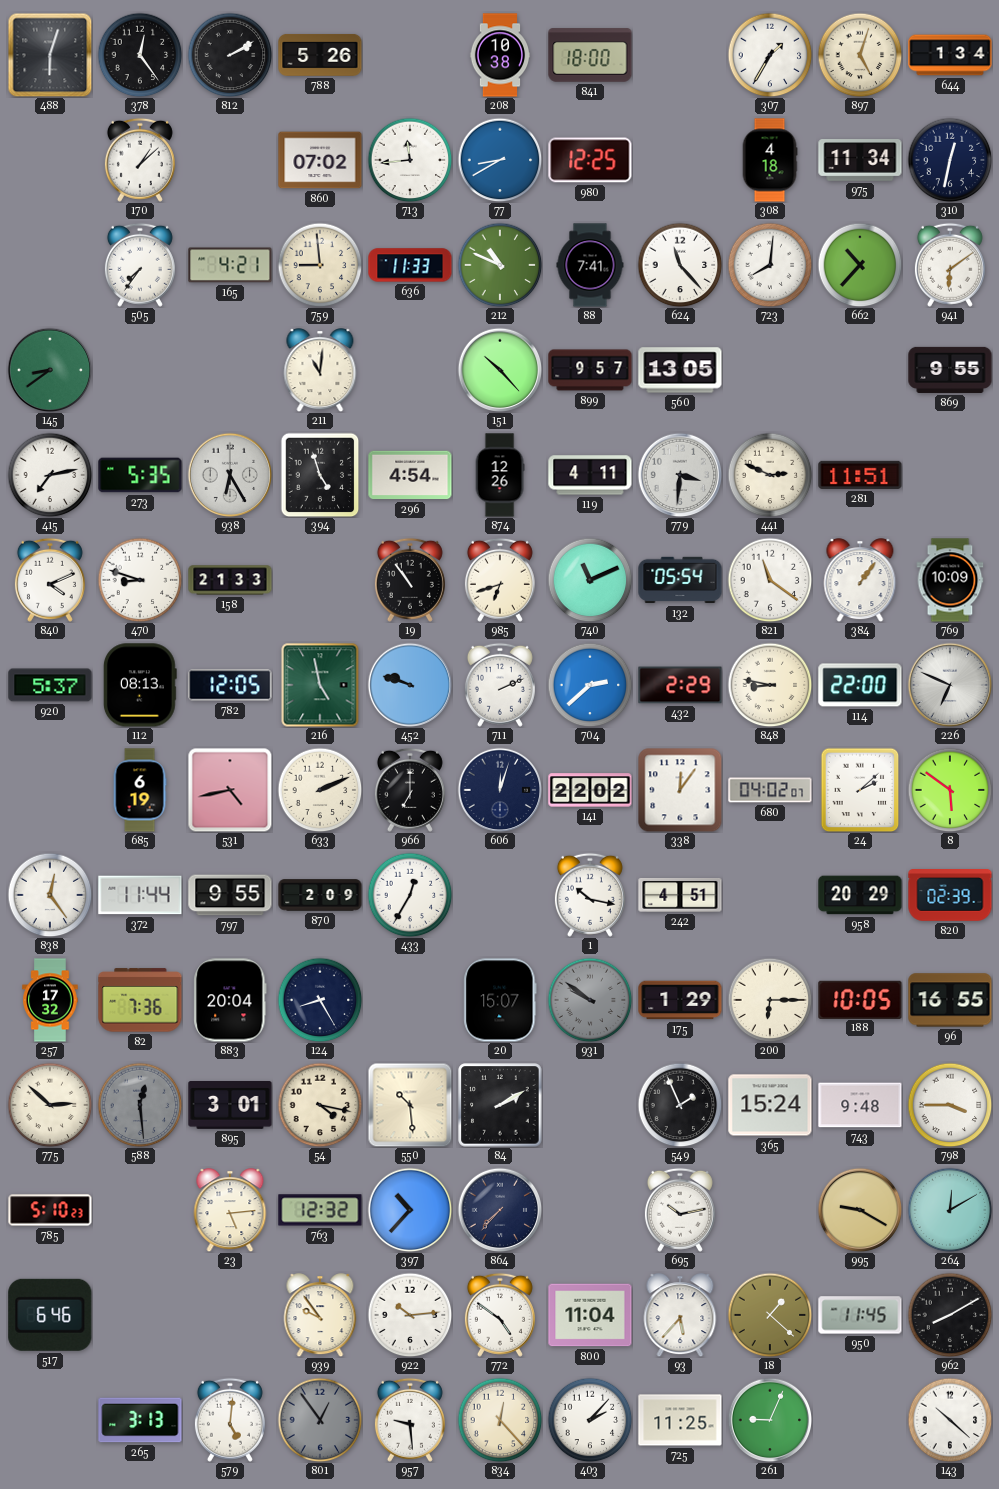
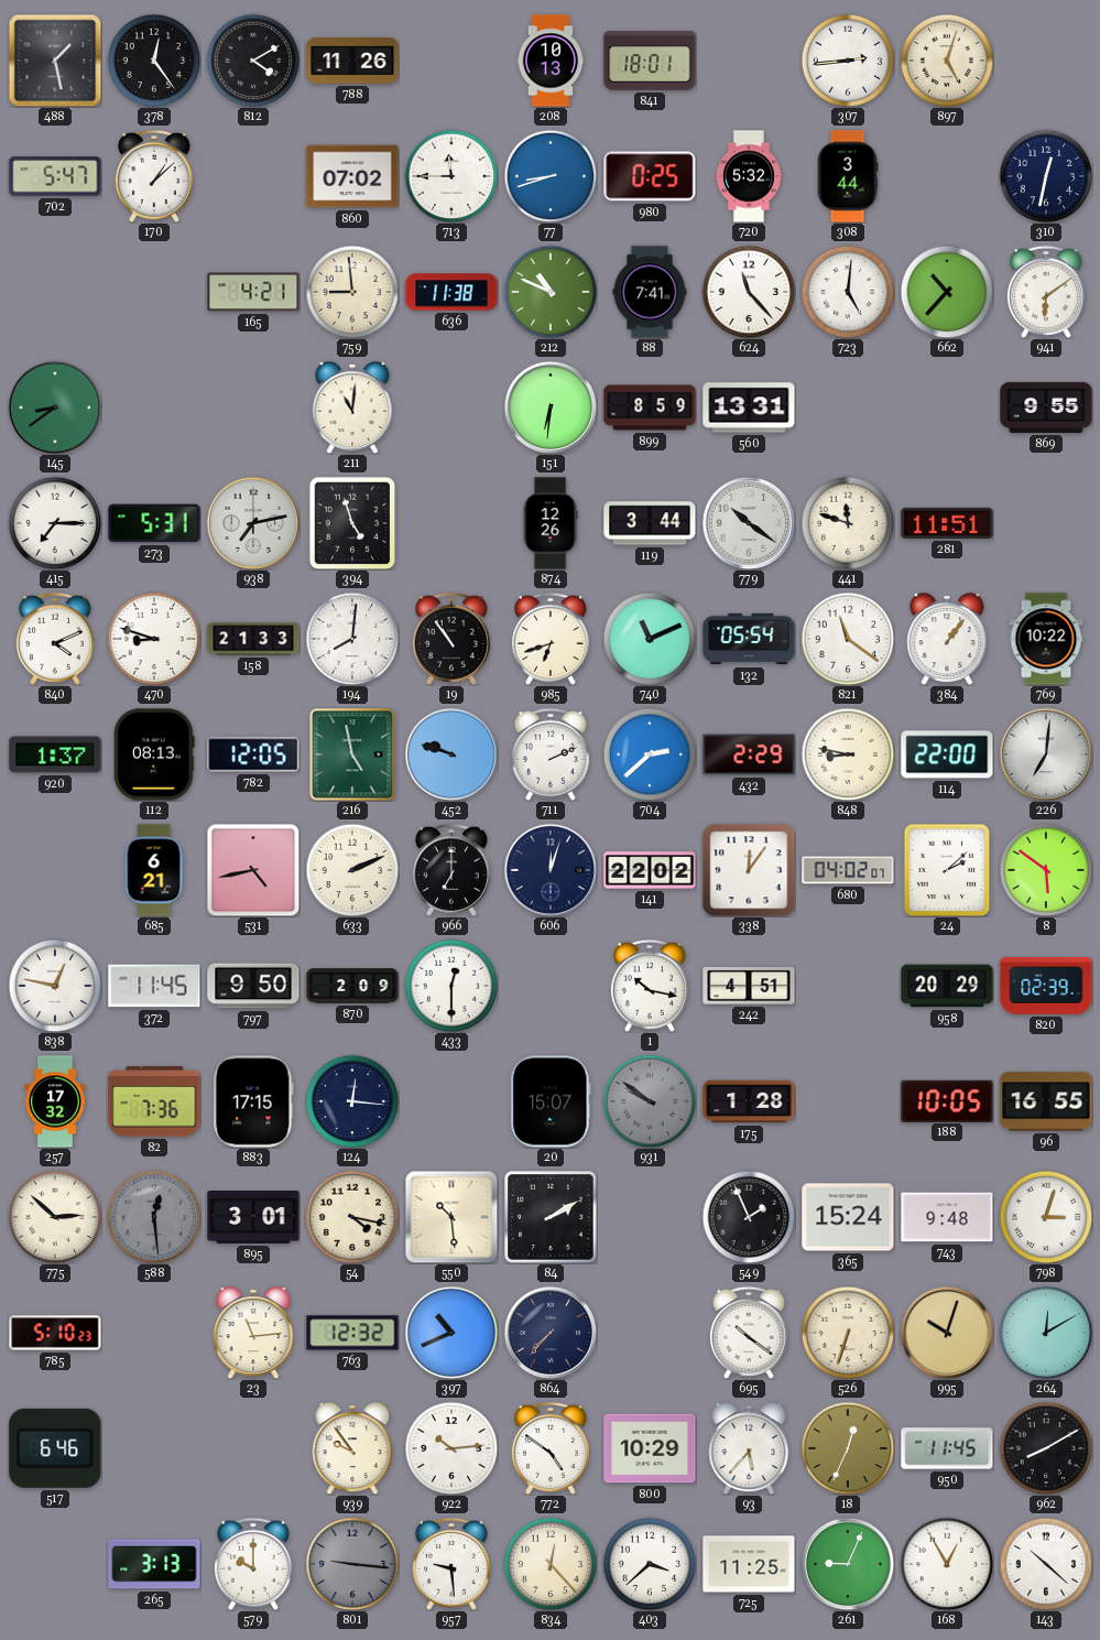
488: 6:03 -> 1:28 (55, 61)
812: 2:10 -> 4:10 (253, 61)
788: 5:26 -> 11:26 (352, 61)
208: 10:38 -> 10:13 (551, 61)
841: 18:00 -> 18:01 (650, 61)
307: 1:35 -> 2:44 (848, 61)
644: 1:34 -> none (950, 55)
702: none -> 5:47 (55, 176)
713: 11:44 -> 11:45 (451, 176)
77: 8:40 -> 8:42 (551, 176)
980: 12:25 -> 0:25 (650, 176)
720: none -> 5:32 (749, 176)
308: 4:18 -> 3:44 (848, 176)
975: 11:34 -> none (860, 160)
505: 7:36 -> none (140, 265)
636: 11:33 -> 11:38 (451, 292)
723: 8:01 -> 5:01 (848, 292)
151: 10:23 -> 6:31 (551, 408)
899: 9:57 -> 8:59 (650, 408)
560: 13:05 -> 13:31 (749, 408)
415: 7:13 -> 7:15 (55, 523)
273: 5:35 -> 5:31 (154, 523)
938: 6:25 -> 7:13 (253, 523)
296: 4:54 -> none (410, 475)
119: 4:11 -> 3:44 (650, 523)
779: 3:31 -> 10:21 (749, 523)
441: 2:49 -> 11:48 (848, 523)
194: none -> 8:01 (352, 639)
769: 10:09 -> 10:22 (1046, 639)
920: 5:37 -> 1:37 (55, 754)
226: 6:49 -> 7:01 (1046, 754)
685: 6:19 -> 6:21 (154, 870)
838: 12:24 -> 12:47 (55, 986)
372: 11:44 -> 11:45 (154, 986)
797: 9:55 -> 9:50 (253, 986)
433: 12:35 -> 12:30 (451, 986)
883: 20:04 -> 17:15 (253, 1101)
124: 8:25 -> 12:16 (352, 1101)
175: 1:29 -> 1:28 (749, 1101)
200: 6:15 -> none (770, 1000)
798: 3:45 -> 3:03 (1046, 1217)
23: 5:14 -> 11:14 (253, 1333)
397: 10:37 -> 10:41 (451, 1333)
695: 10:13 -> 10:21 (749, 1333)
526: none -> 6:33 (848, 1333)
995: 9:20 -> 10:03 (947, 1333)
800: 11:04 -> 10:29 (650, 1448)
18: 1:22 -> 12:34 (848, 1448)
579: 5:01 -> 10:00 (253, 1564)
801: 12:54 -> 9:16 (352, 1564)
403: 2:07 -> 3:38 (650, 1564)
168: none -> 12:55 (947, 1564)
